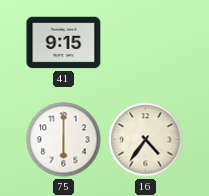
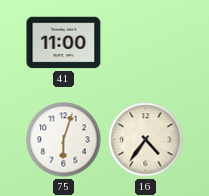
41: 9:15 -> 11:00 (64, 43)
75: 6:00 -> 6:03 (64, 140)
